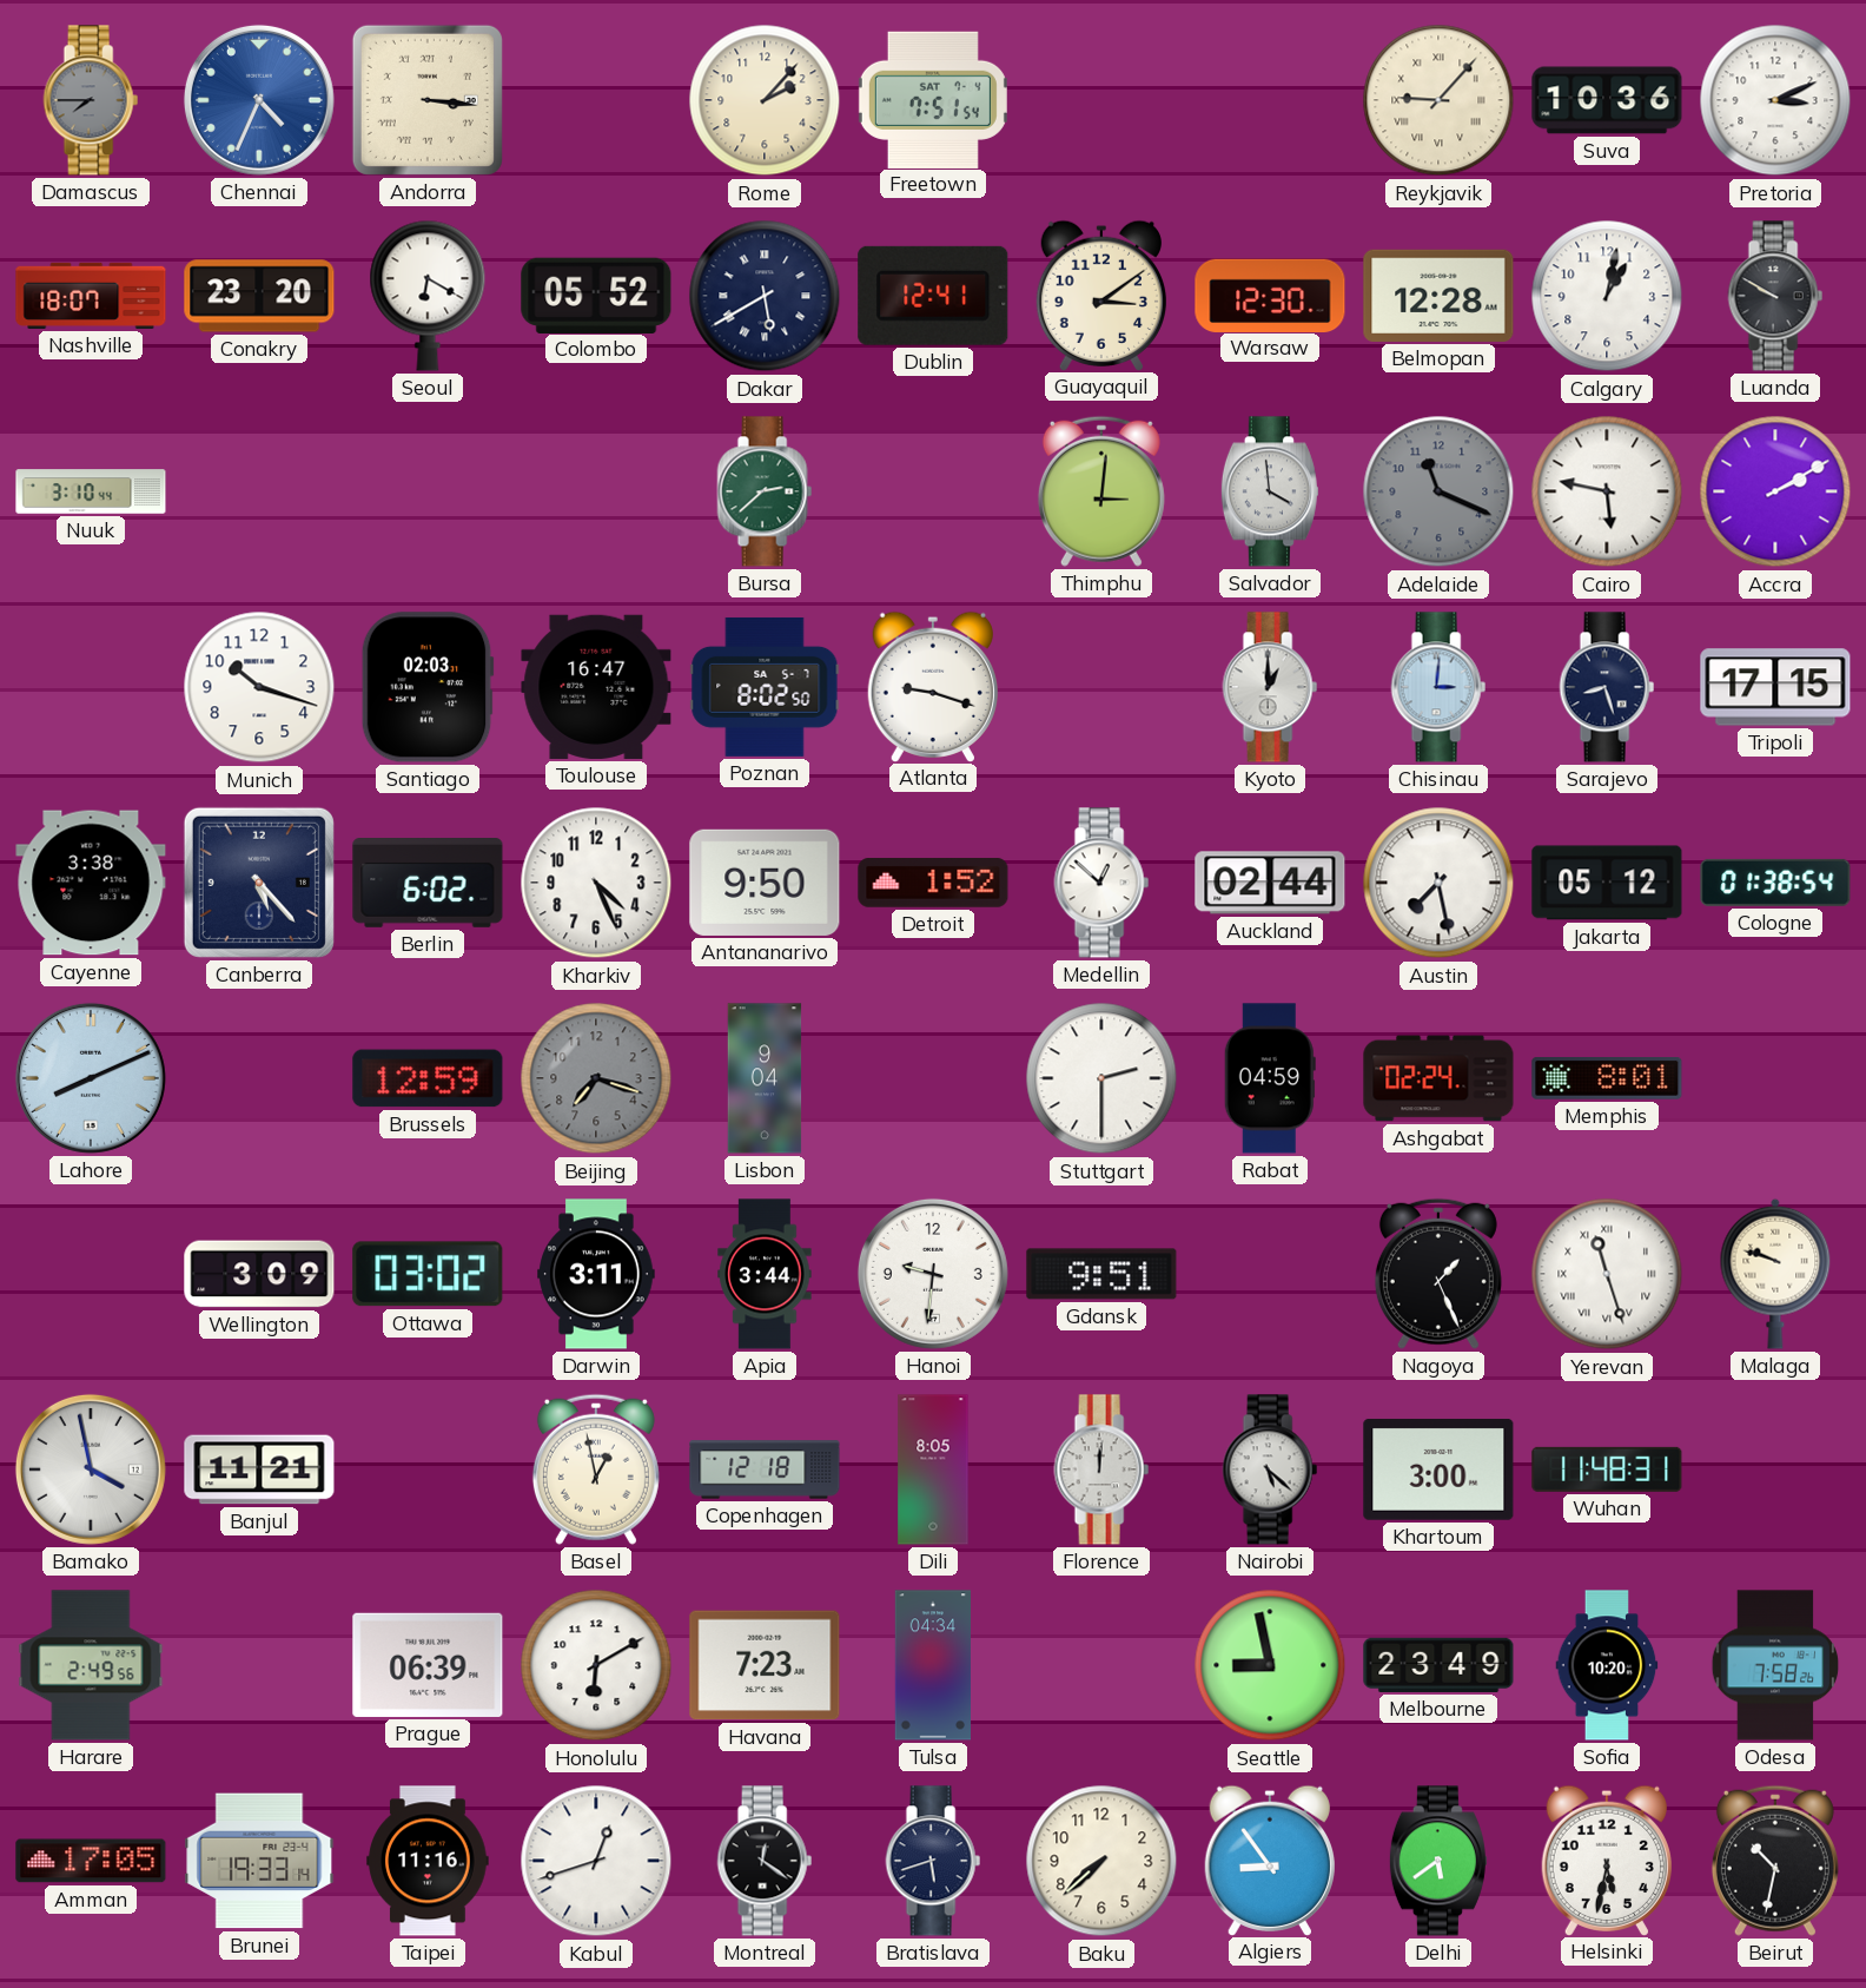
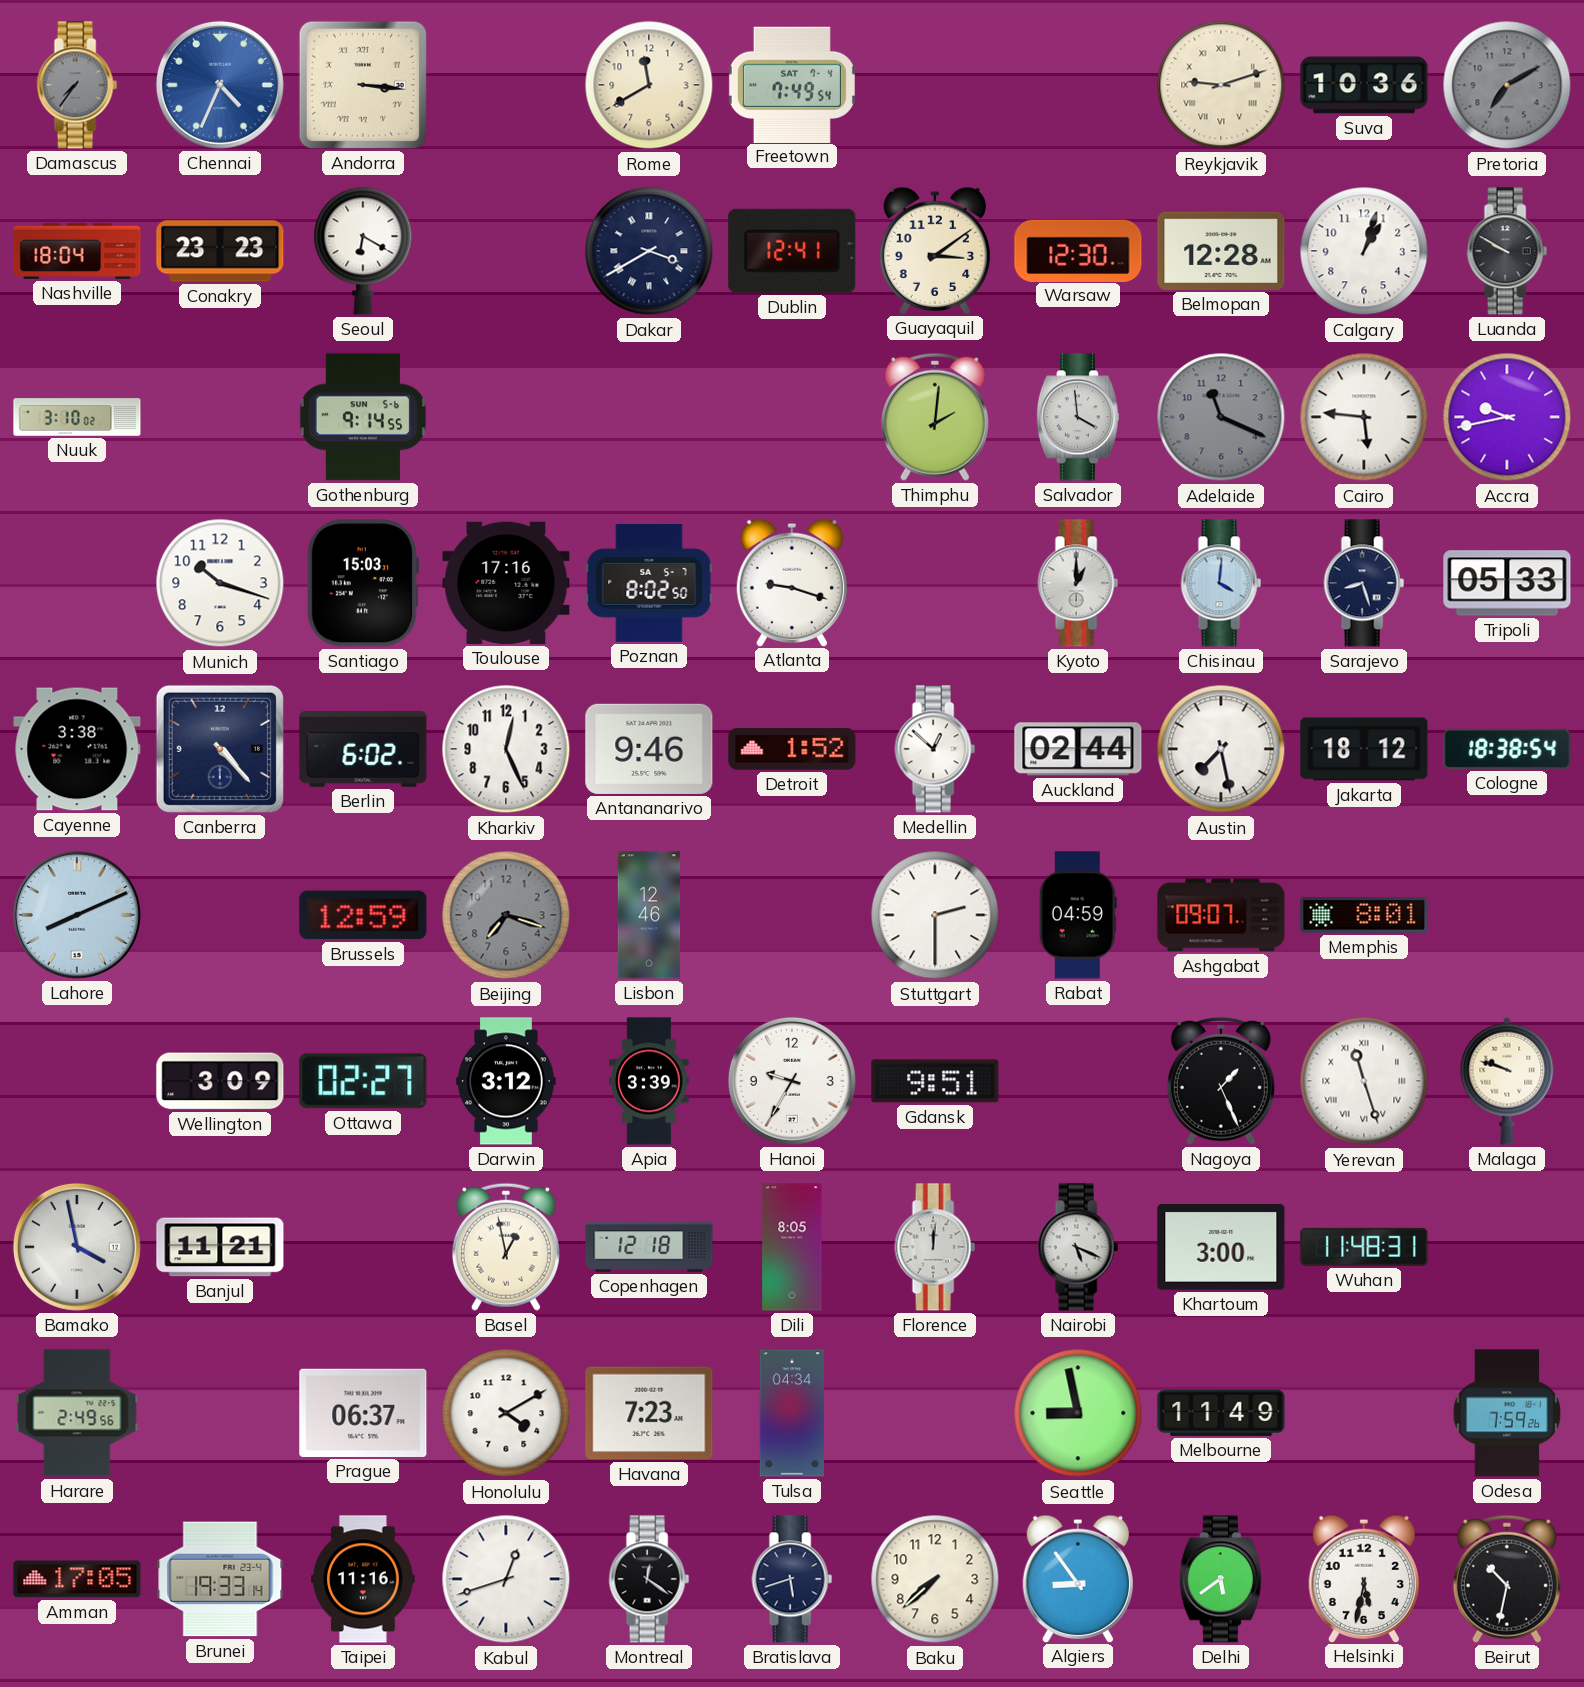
Damascus: 7:45 -> 7:36 (77, 85)
Rome: 2:07 -> 11:40 (649, 85)
Freetown: 7:51 -> 7:49 (792, 84)
Reykjavik: 9:07 -> 9:12 (1221, 85)
Pretoria: 3:11 -> 7:10 (1507, 85)
Pretoria dial: white -> grey (1507, 85)
Nashville: 18:07 -> 18:04 (77, 251)
Conakry: 23:20 -> 23:23 (220, 251)
Colombo: 05:52 -> none (596, 295)
Dakar: 5:40 -> 3:40 (649, 251)
Calgary: 1:02 -> 1:03 (1364, 251)
Nuuk: 3:10:44 -> 3:10:02 (77, 417)
Gothenburg: none -> 9:14 (363, 417)
Bursa: 2:38 -> none (765, 491)
Thimphu: 3:01 -> 2:01 (935, 417)
Cairo: 5:47 -> 5:46 (1364, 417)
Accra: 2:10 -> 9:43 (1507, 417)
Santiago: 02:03 -> 15:03 (363, 583)
Toulouse: 16:47 -> 17:16 (506, 583)
Chisinau: 3:01 -> 4:01 (1221, 583)
Tripoli: 17:15 -> 05:33 (1507, 583)
Canberra: 5:23 -> 4:23 (220, 749)
Kharkiv: 4:26 -> 12:26 (506, 749)
Antananarivo: 9:50 -> 9:46 (649, 749)
Jakarta: 05:12 -> 18:12 (1364, 749)
Cologne: 01:38 -> 18:38 (1507, 749)
Lisbon: 9:04 -> 12:46 (649, 915)
Ashgabat: 02:24 -> 09:07 (1221, 915)
Ottawa: 03:02 -> 02:27 (363, 1081)
Darwin: 3:11 -> 3:12 (506, 1081)
Apia: 3:44 -> 3:39 (649, 1081)
Hanoi: 9:31 -> 9:35 (792, 1081)
Nairobi: 5:22 -> 5:19 (1078, 1247)
Prague: 06:39 -> 06:37 (363, 1413)
Honolulu: 6:10 -> 4:10 (506, 1413)
Melbourne: 23:49 -> 11:49 (1221, 1413)
Sofia: 10:20 -> none (1607, 1665)
Odesa: 7:58 -> 7:59 (1507, 1413)
